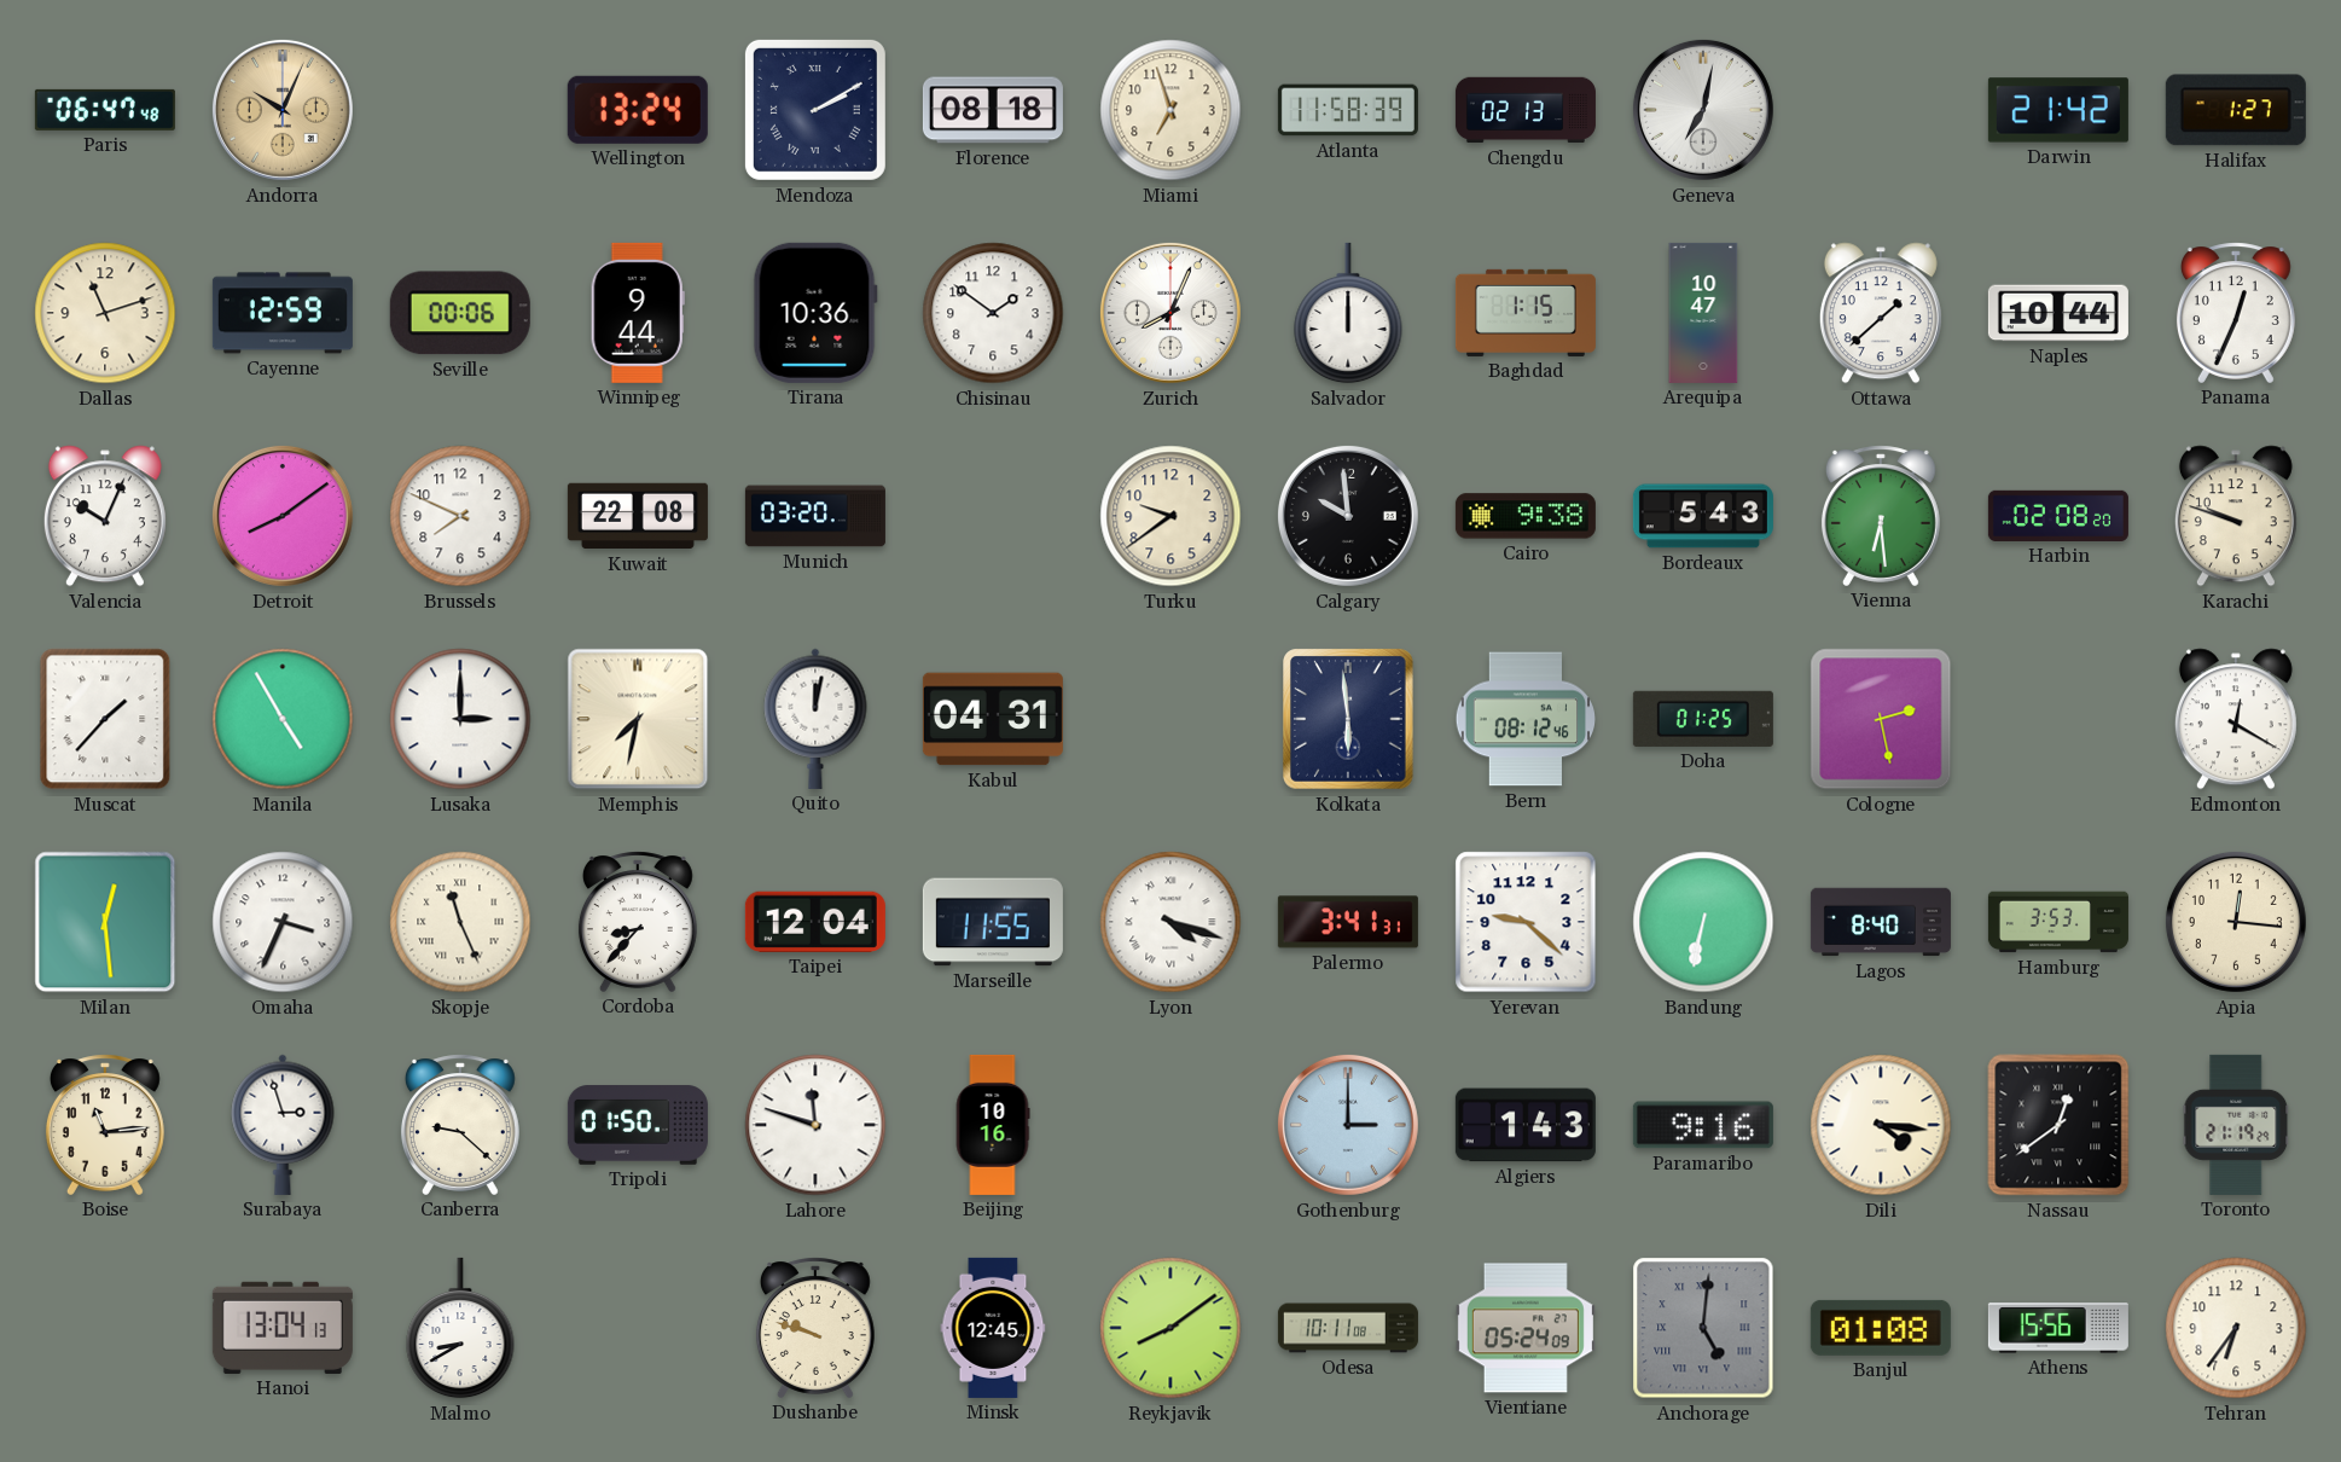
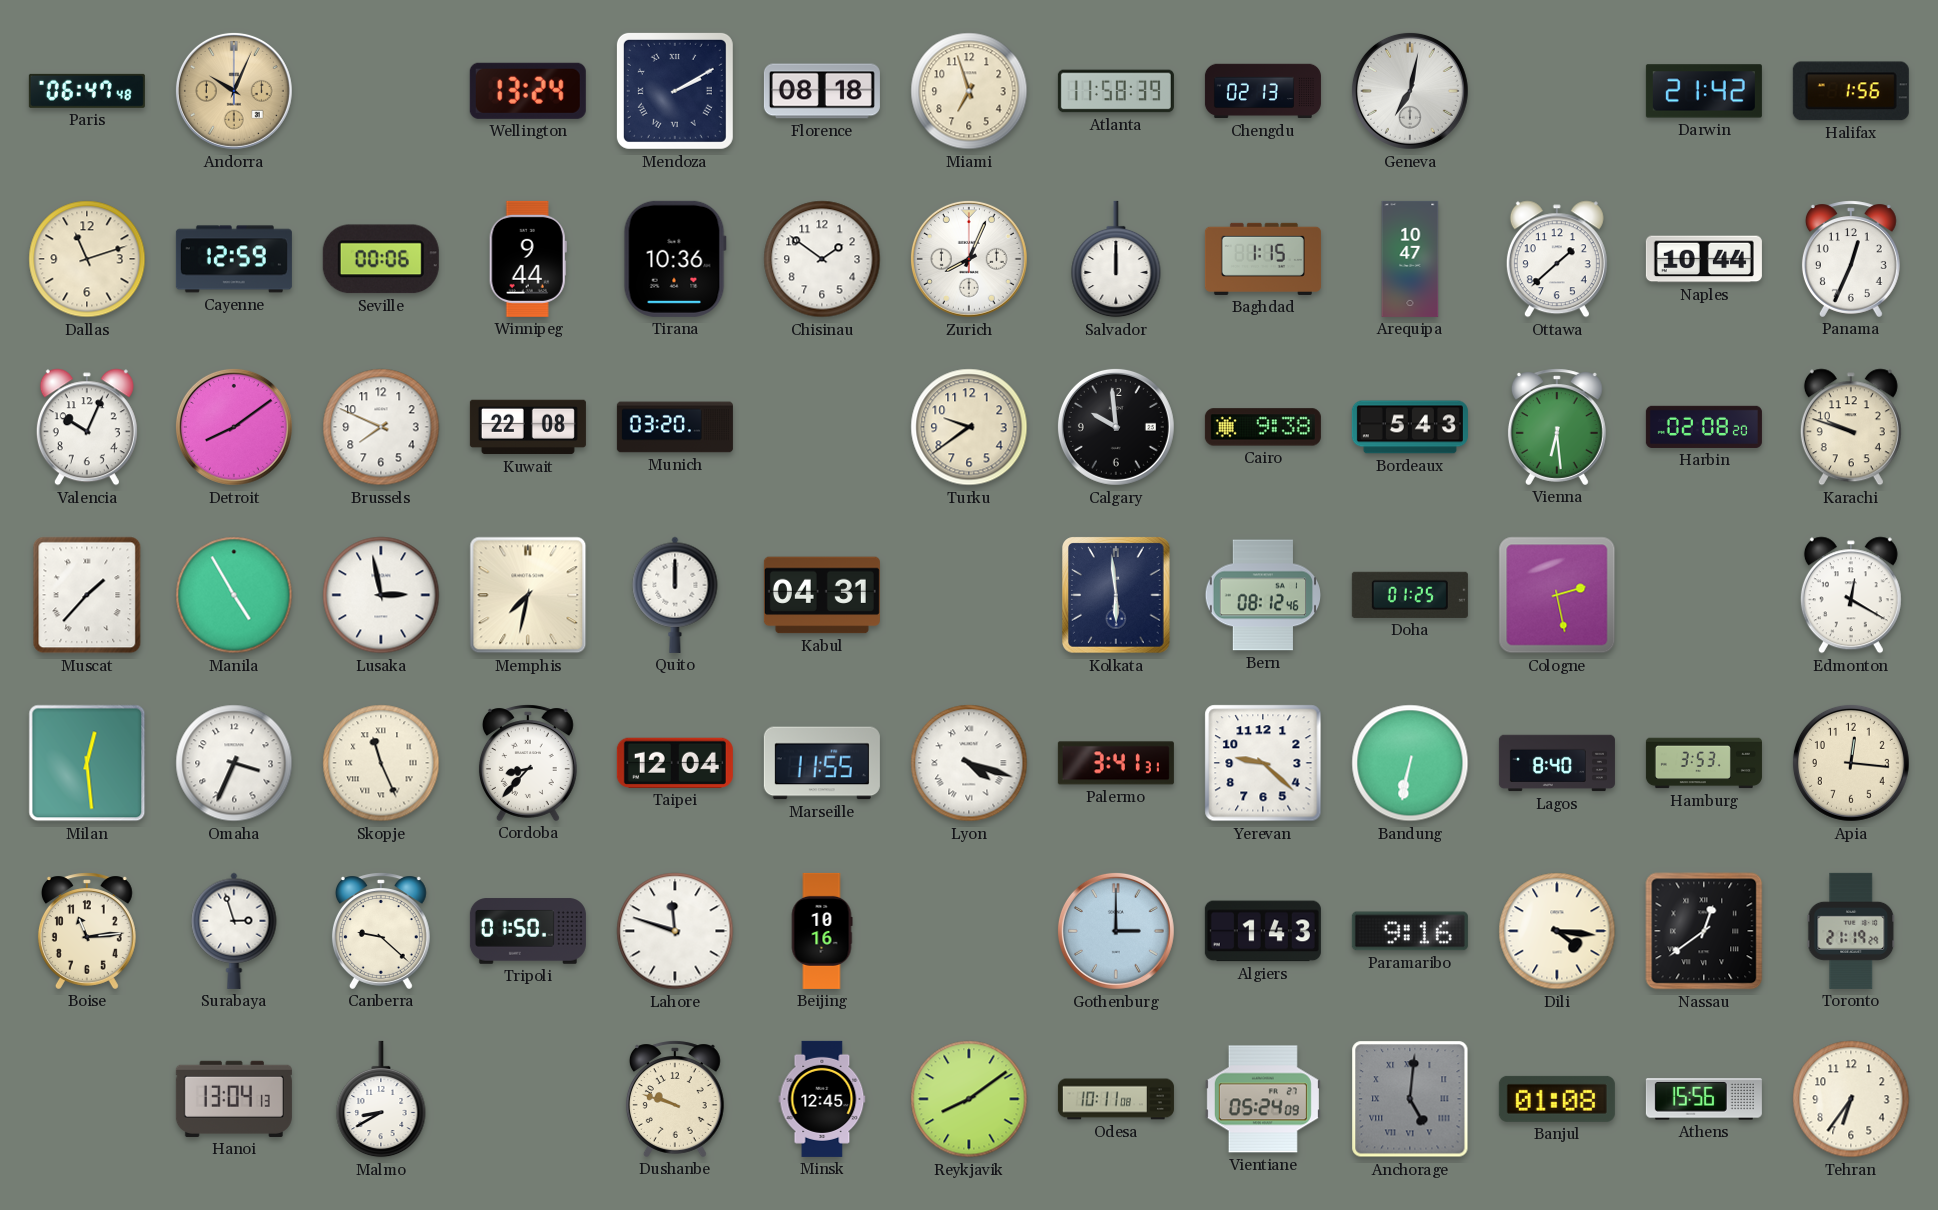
Halifax: 1:27 -> 1:56 (1851, 91)
Lusaka: 3:00 -> 2:58 (381, 595)
Quito: 12:02 -> 12:00 (675, 595)
